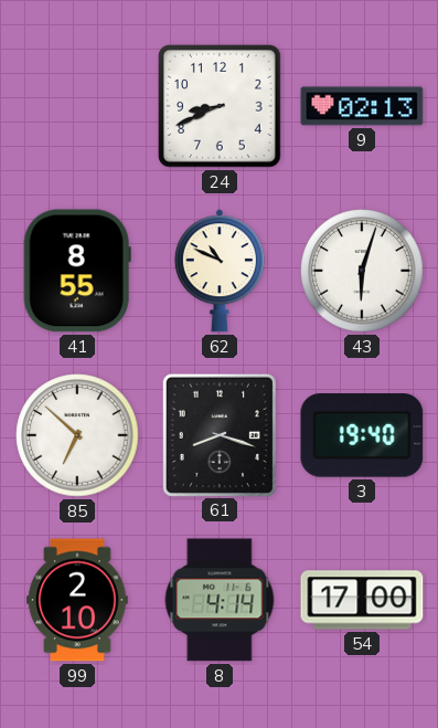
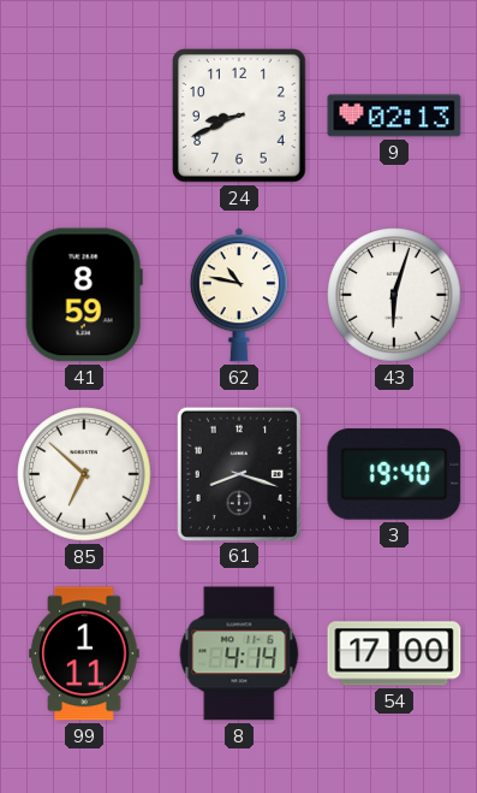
41: 8:55 -> 8:59 (84, 295)
62: 10:49 -> 10:47 (239, 295)
99: 2:10 -> 1:11 (84, 653)
